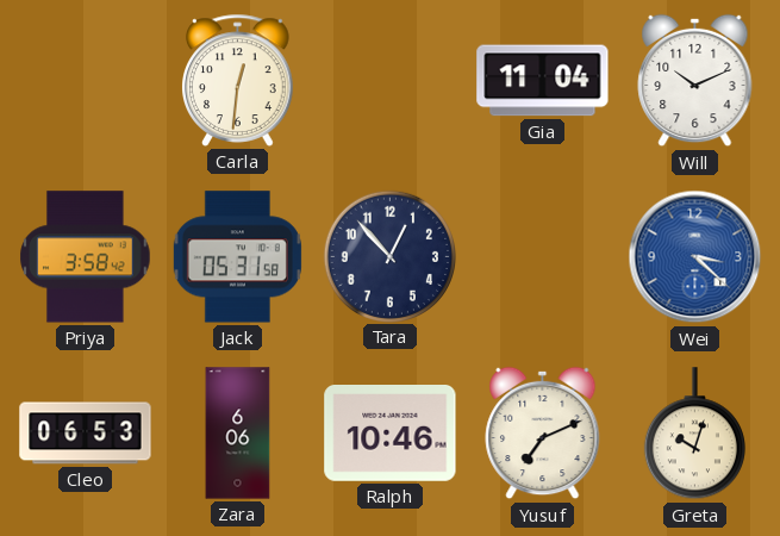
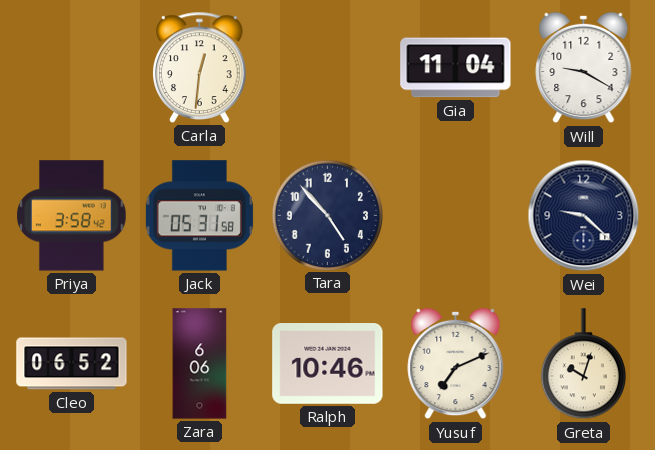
Will: 10:11 -> 9:20 (584, 68)
Tara: 12:53 -> 4:53 (327, 215)
Wei: 3:22 -> 9:22 (584, 216)
Wei dial: blue -> navy (584, 216)
Cleo: 06:53 -> 06:52 (72, 364)
